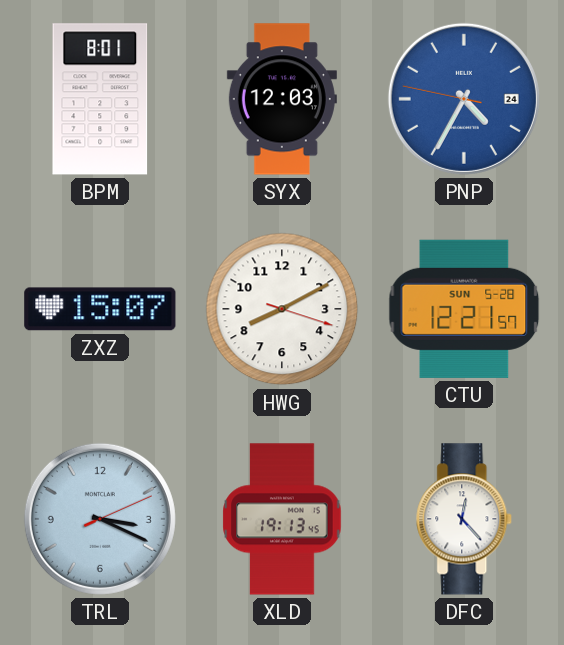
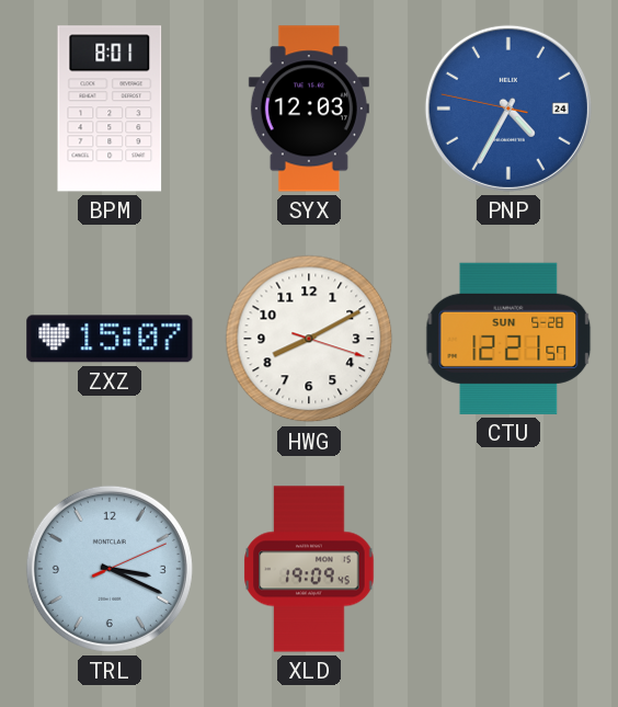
XLD: 19:13 -> 19:09 (309, 569)
DFC: 12:23 -> none (465, 519)
